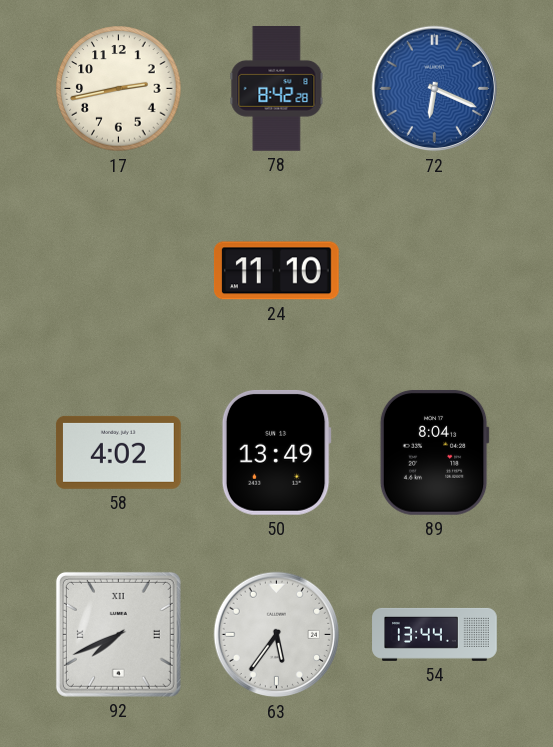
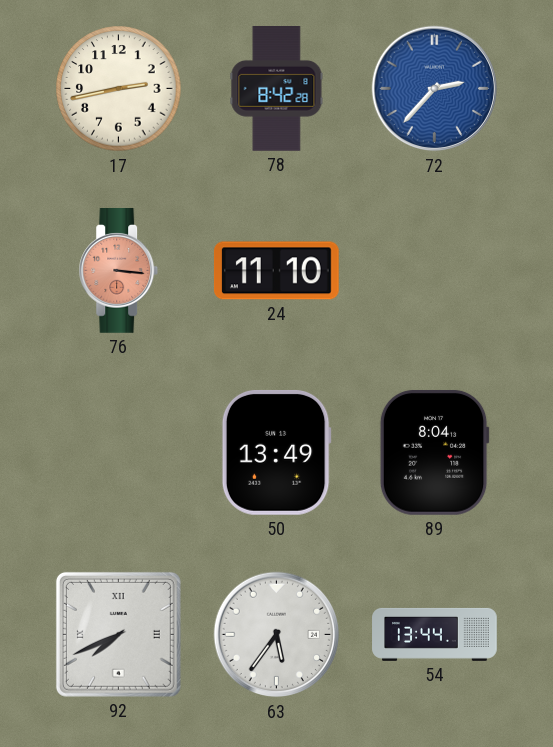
72: 6:19 -> 2:37 (435, 89)
76: none -> 3:16 (119, 271)
58: 4:02 -> none (119, 452)
